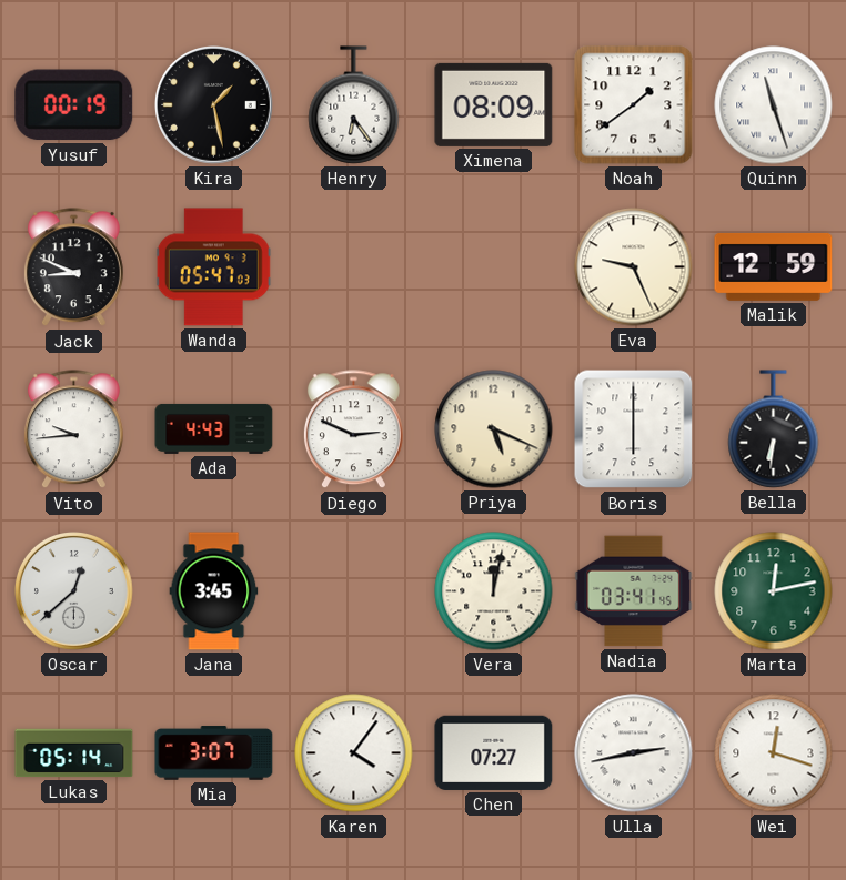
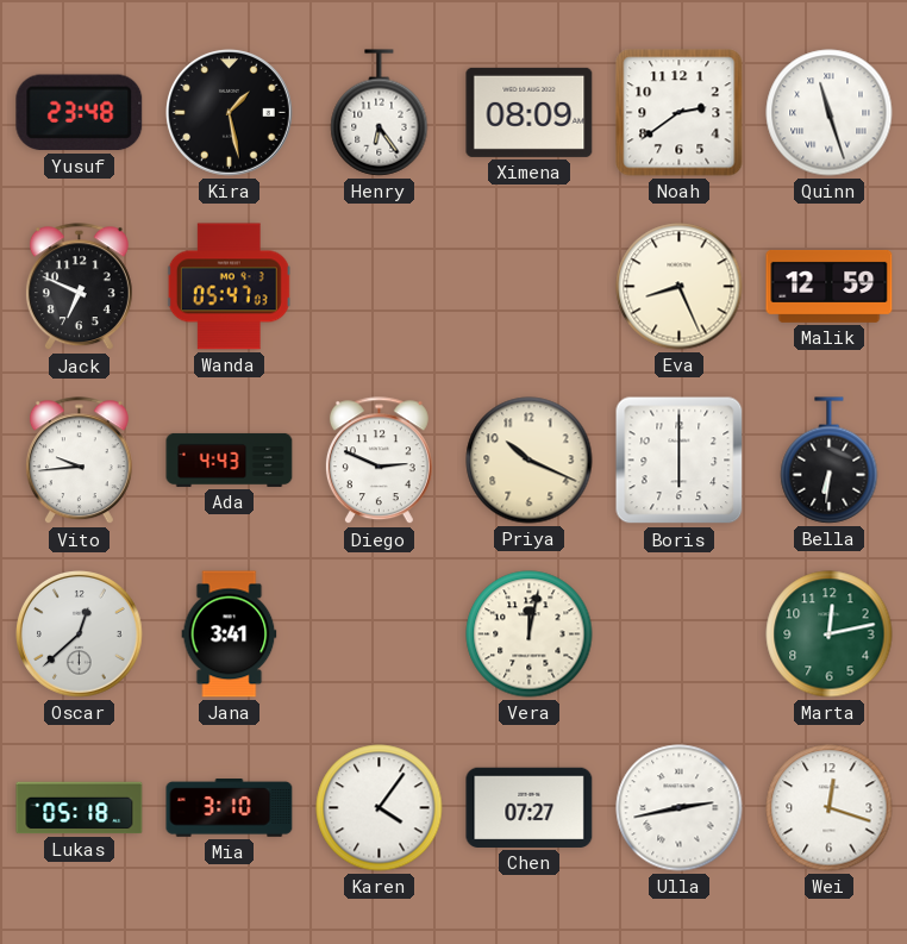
Yusuf: 00:19 -> 23:48 (80, 113)
Noah: 1:39 -> 2:39 (680, 113)
Jack: 8:49 -> 6:49 (79, 287)
Eva: 9:26 -> 8:26 (680, 287)
Priya: 5:19 -> 10:19 (530, 461)
Jana: 3:45 -> 3:41 (230, 634)
Nadia: 03:41 -> none (634, 591)
Lukas: 05:14 -> 05:18 (80, 808)
Mia: 3:07 -> 3:10 (230, 808)
